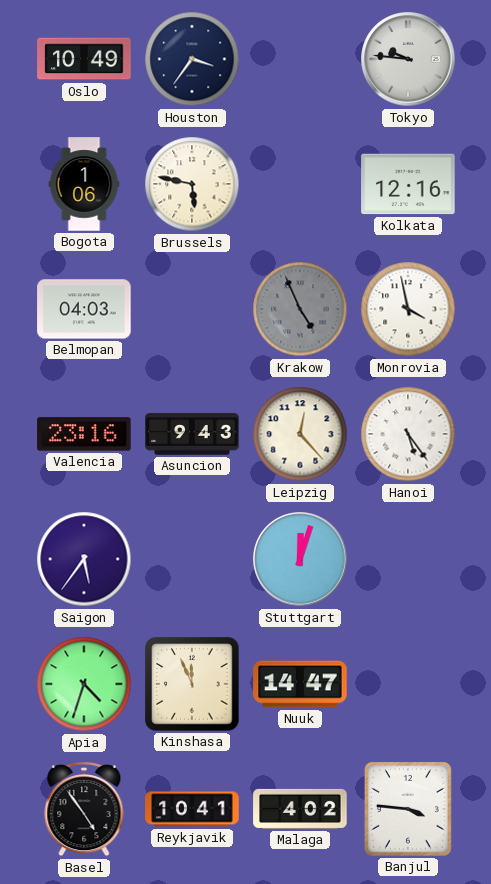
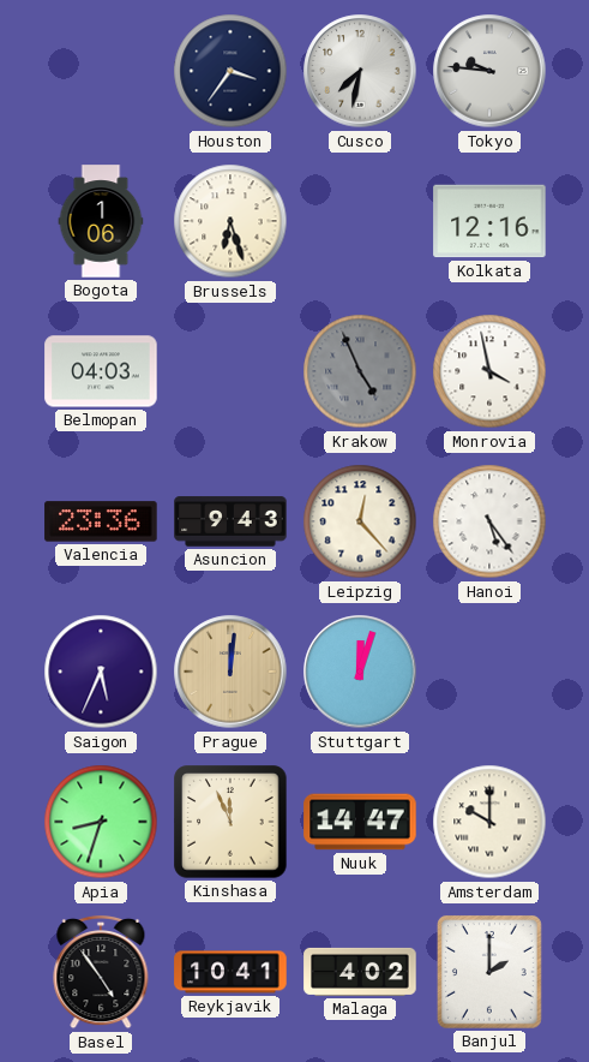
Oslo: 10:49 -> none (84, 59)
Cusco: none -> 7:32 (360, 71)
Brussels: 5:47 -> 6:27 (230, 221)
Valencia: 23:16 -> 23:36 (101, 521)
Saigon: 5:36 -> 5:34 (101, 672)
Prague: none -> 12:01 (230, 672)
Apia: 4:33 -> 8:33 (101, 822)
Amsterdam: none -> 10:00 (489, 822)
Banjul: 3:46 -> 2:00 (489, 972)
